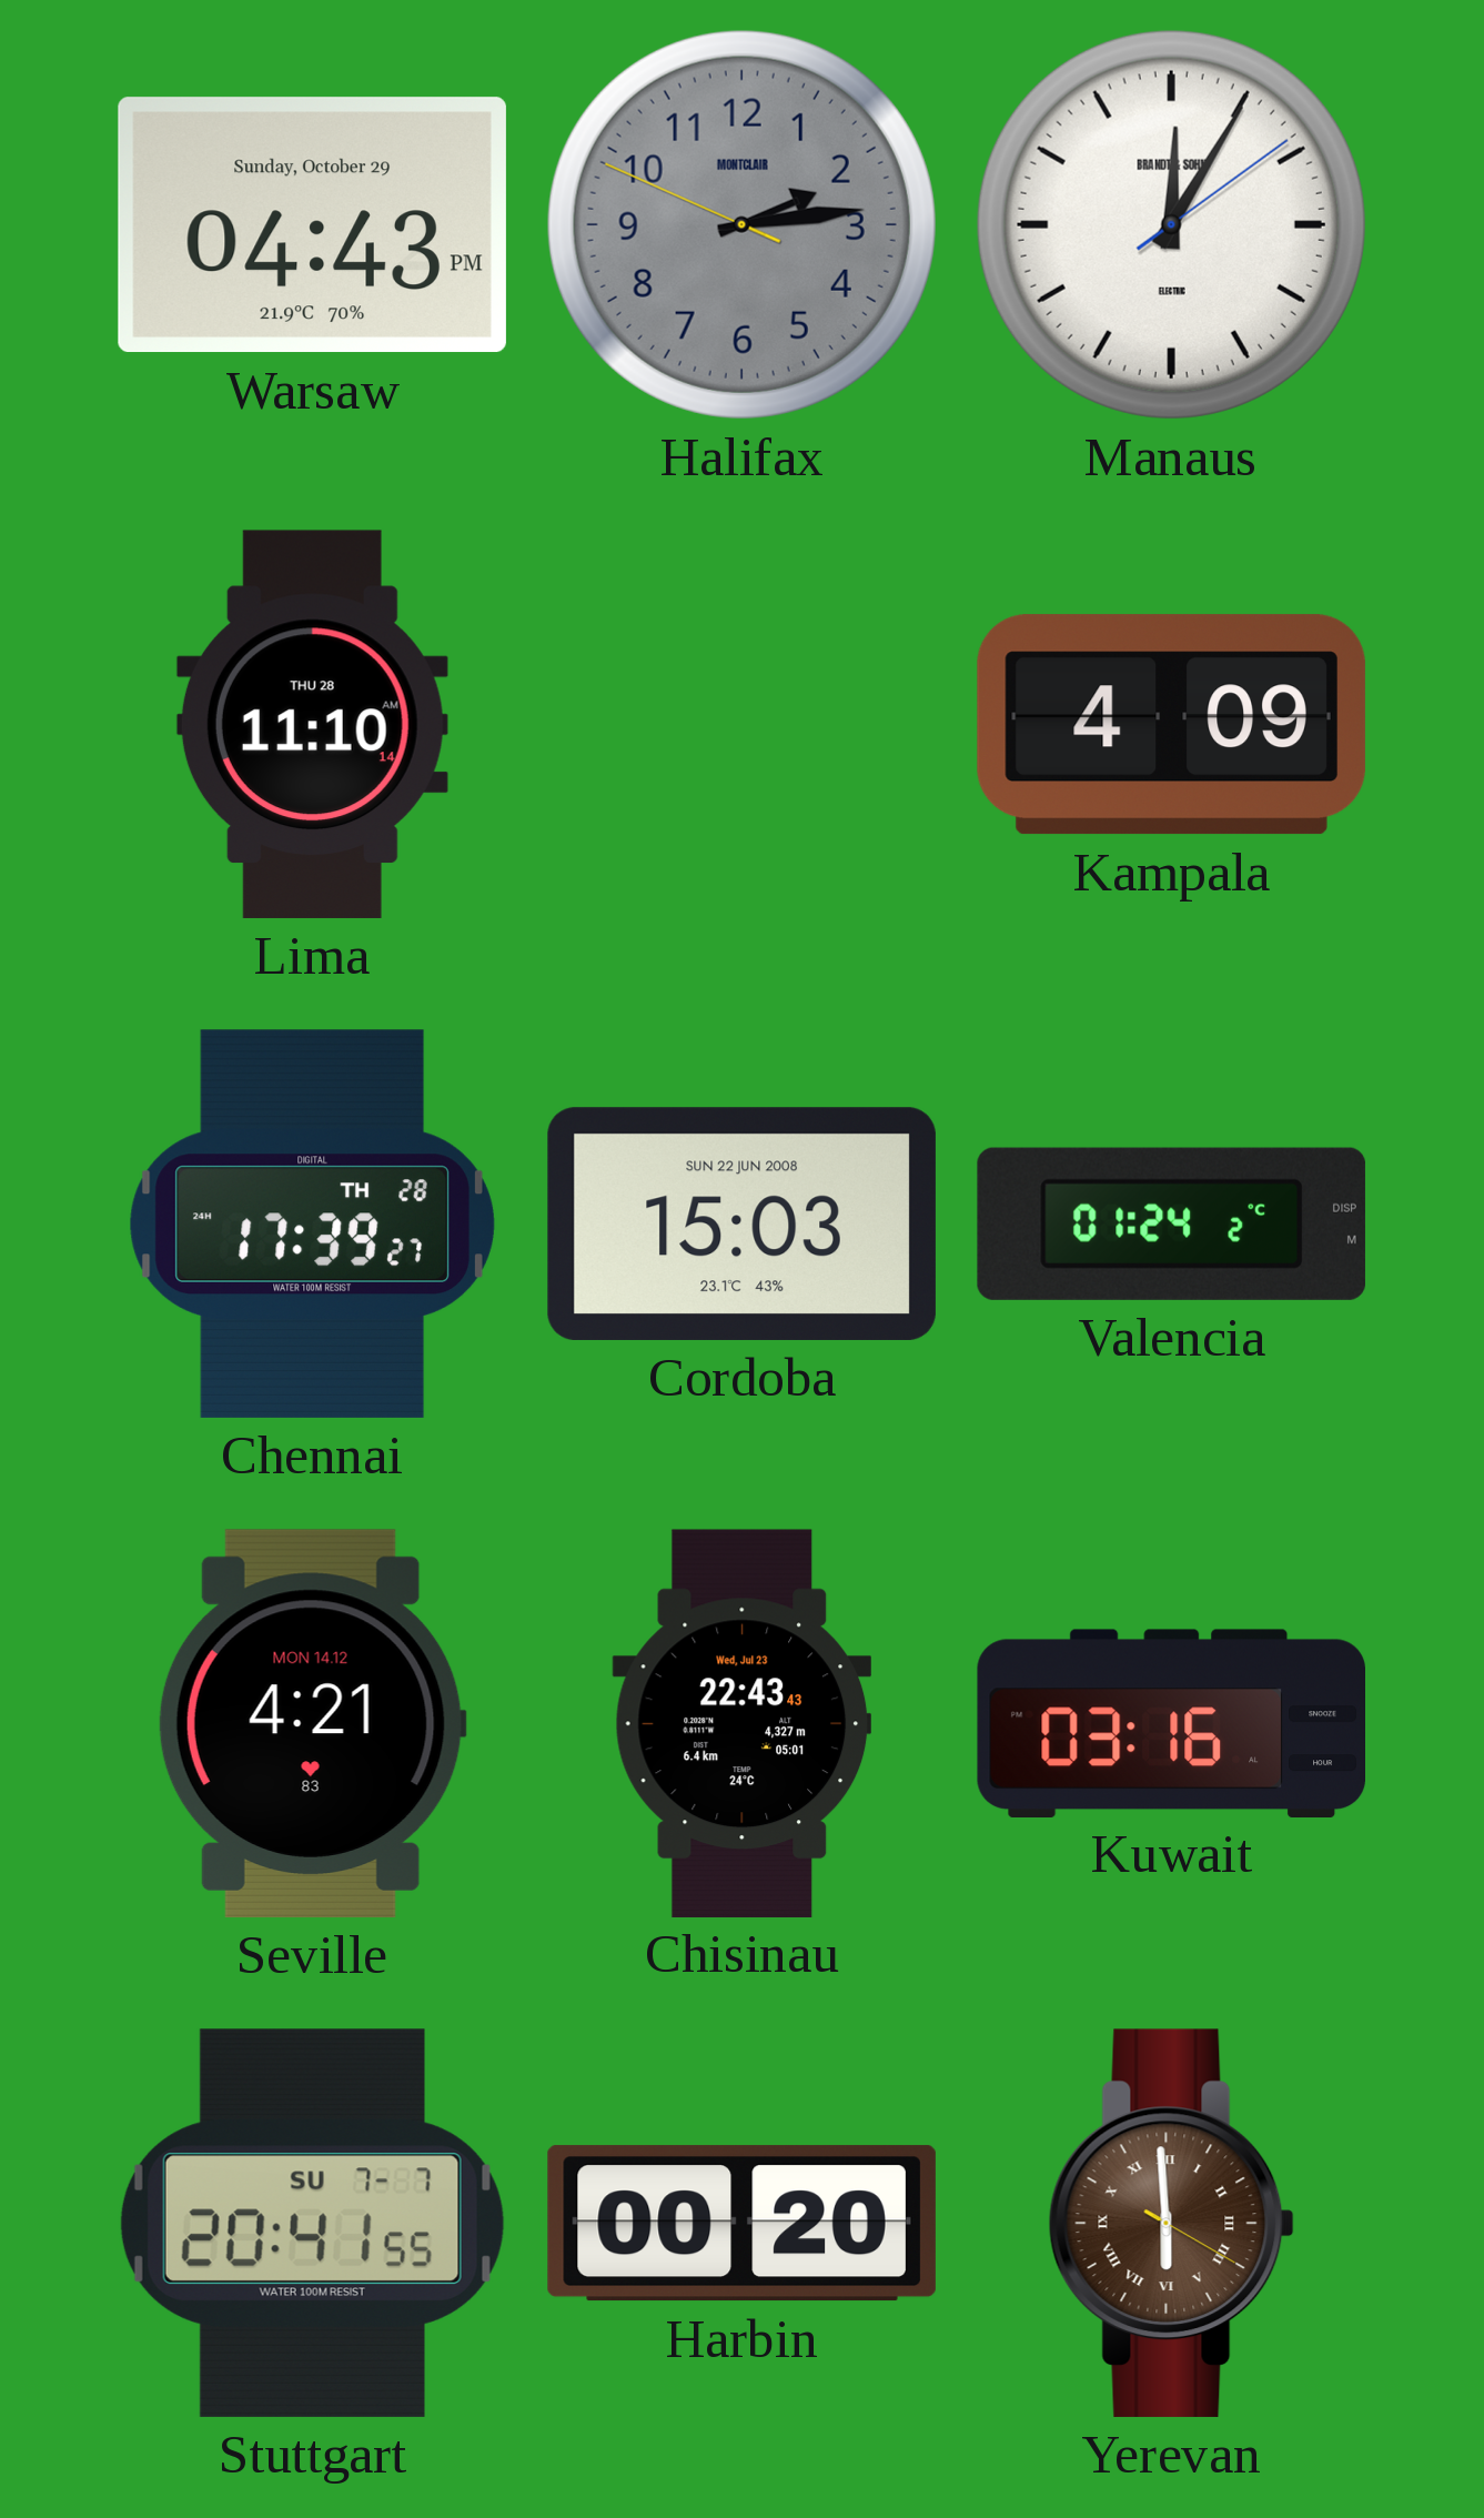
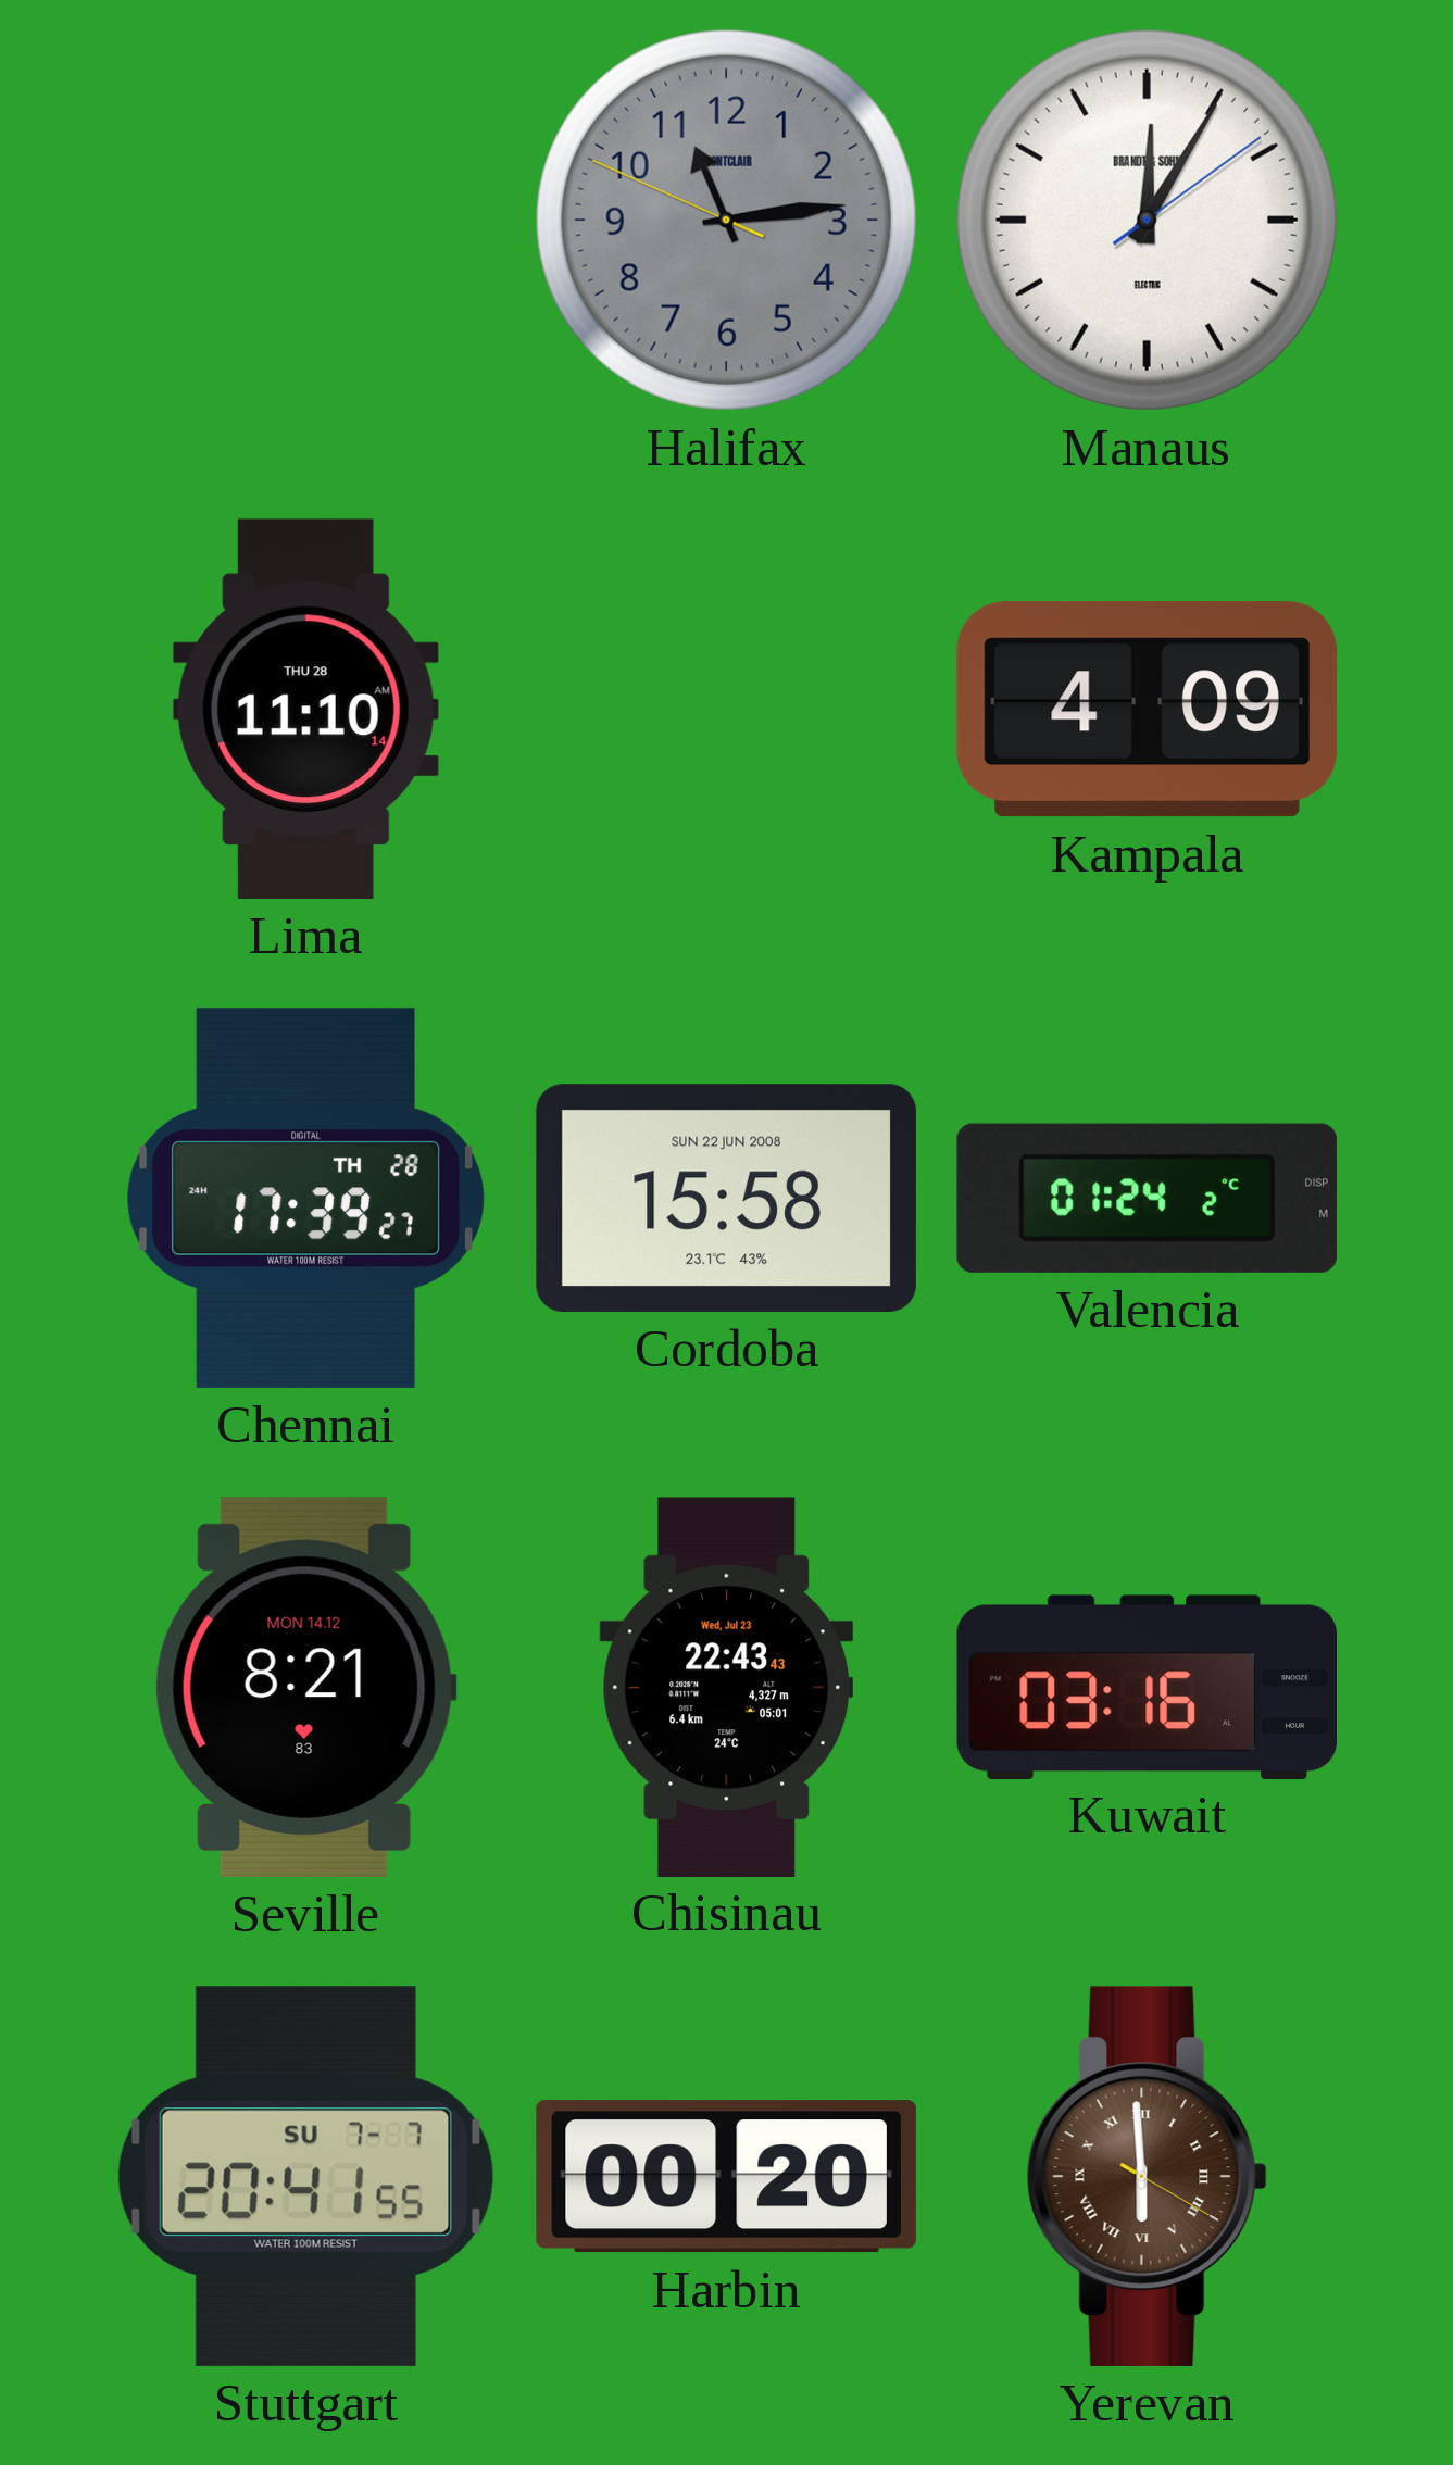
Warsaw: 04:43 -> none (312, 225)
Halifax: 2:13 -> 11:13 (726, 220)
Cordoba: 15:03 -> 15:58 (726, 1198)
Seville: 4:21 -> 8:21 (305, 1687)
